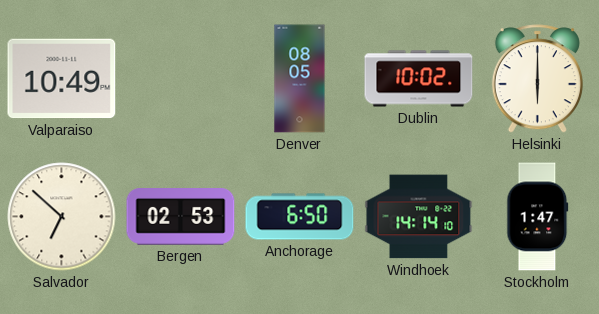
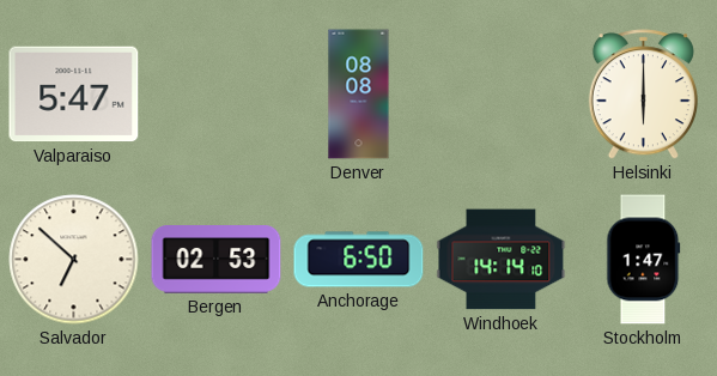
Valparaiso: 10:49 -> 5:47 (74, 95)
Denver: 08:05 -> 08:08 (359, 95)
Dublin: 10:02 -> none (419, 79)
